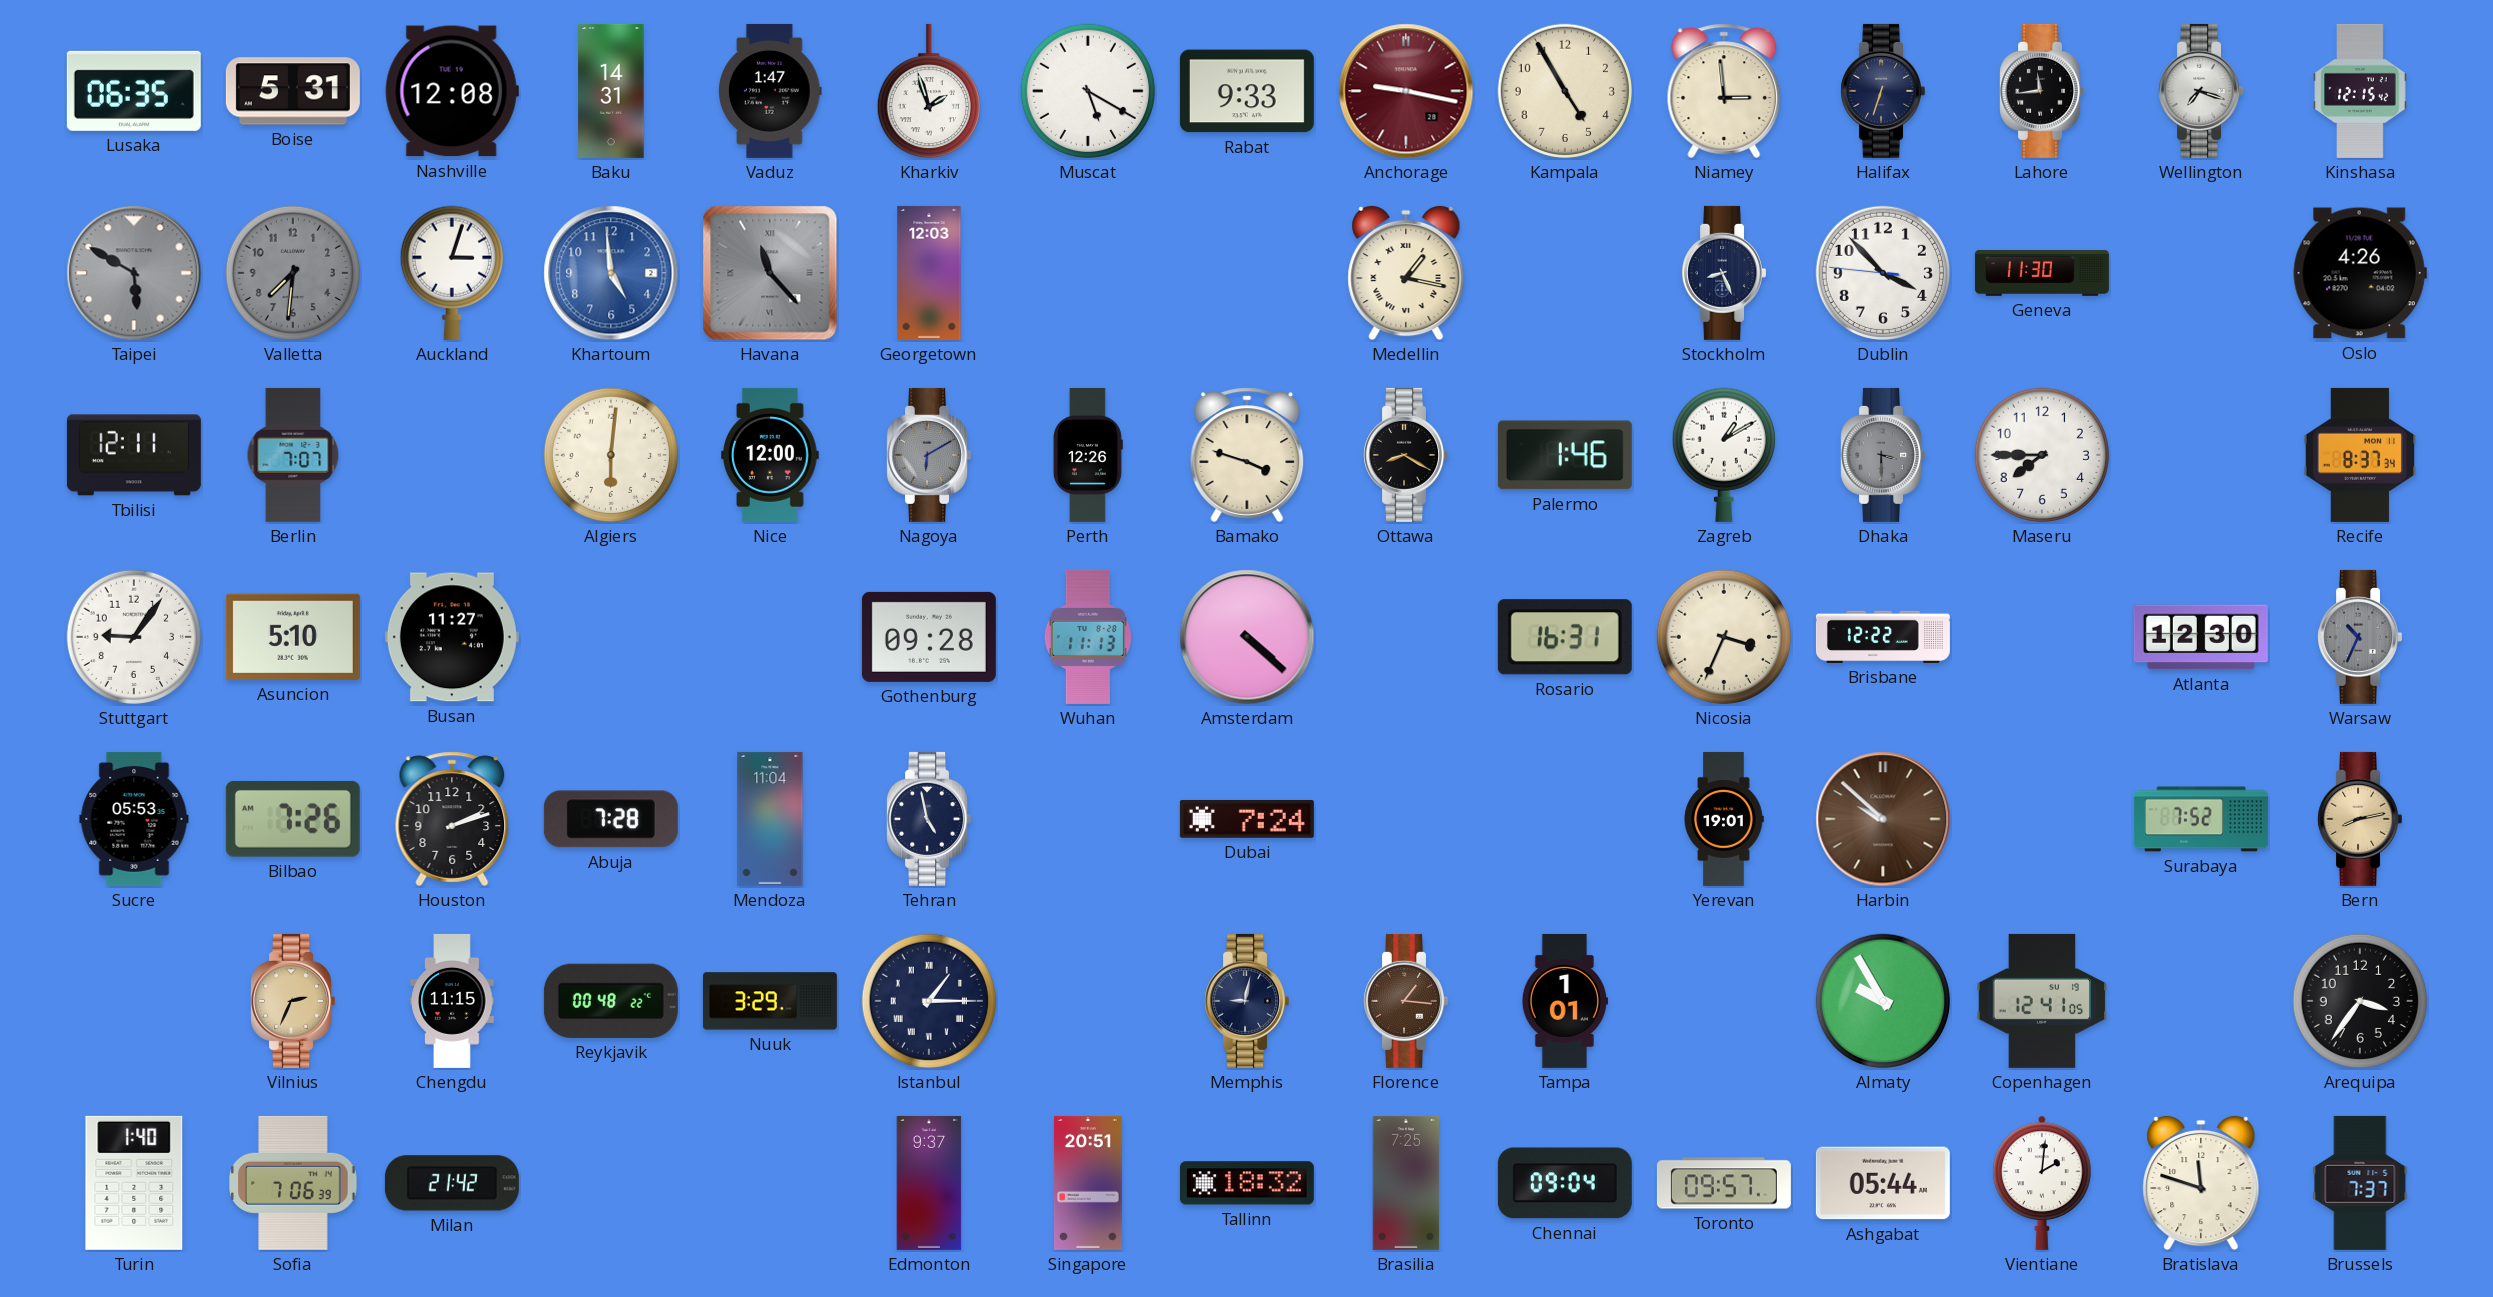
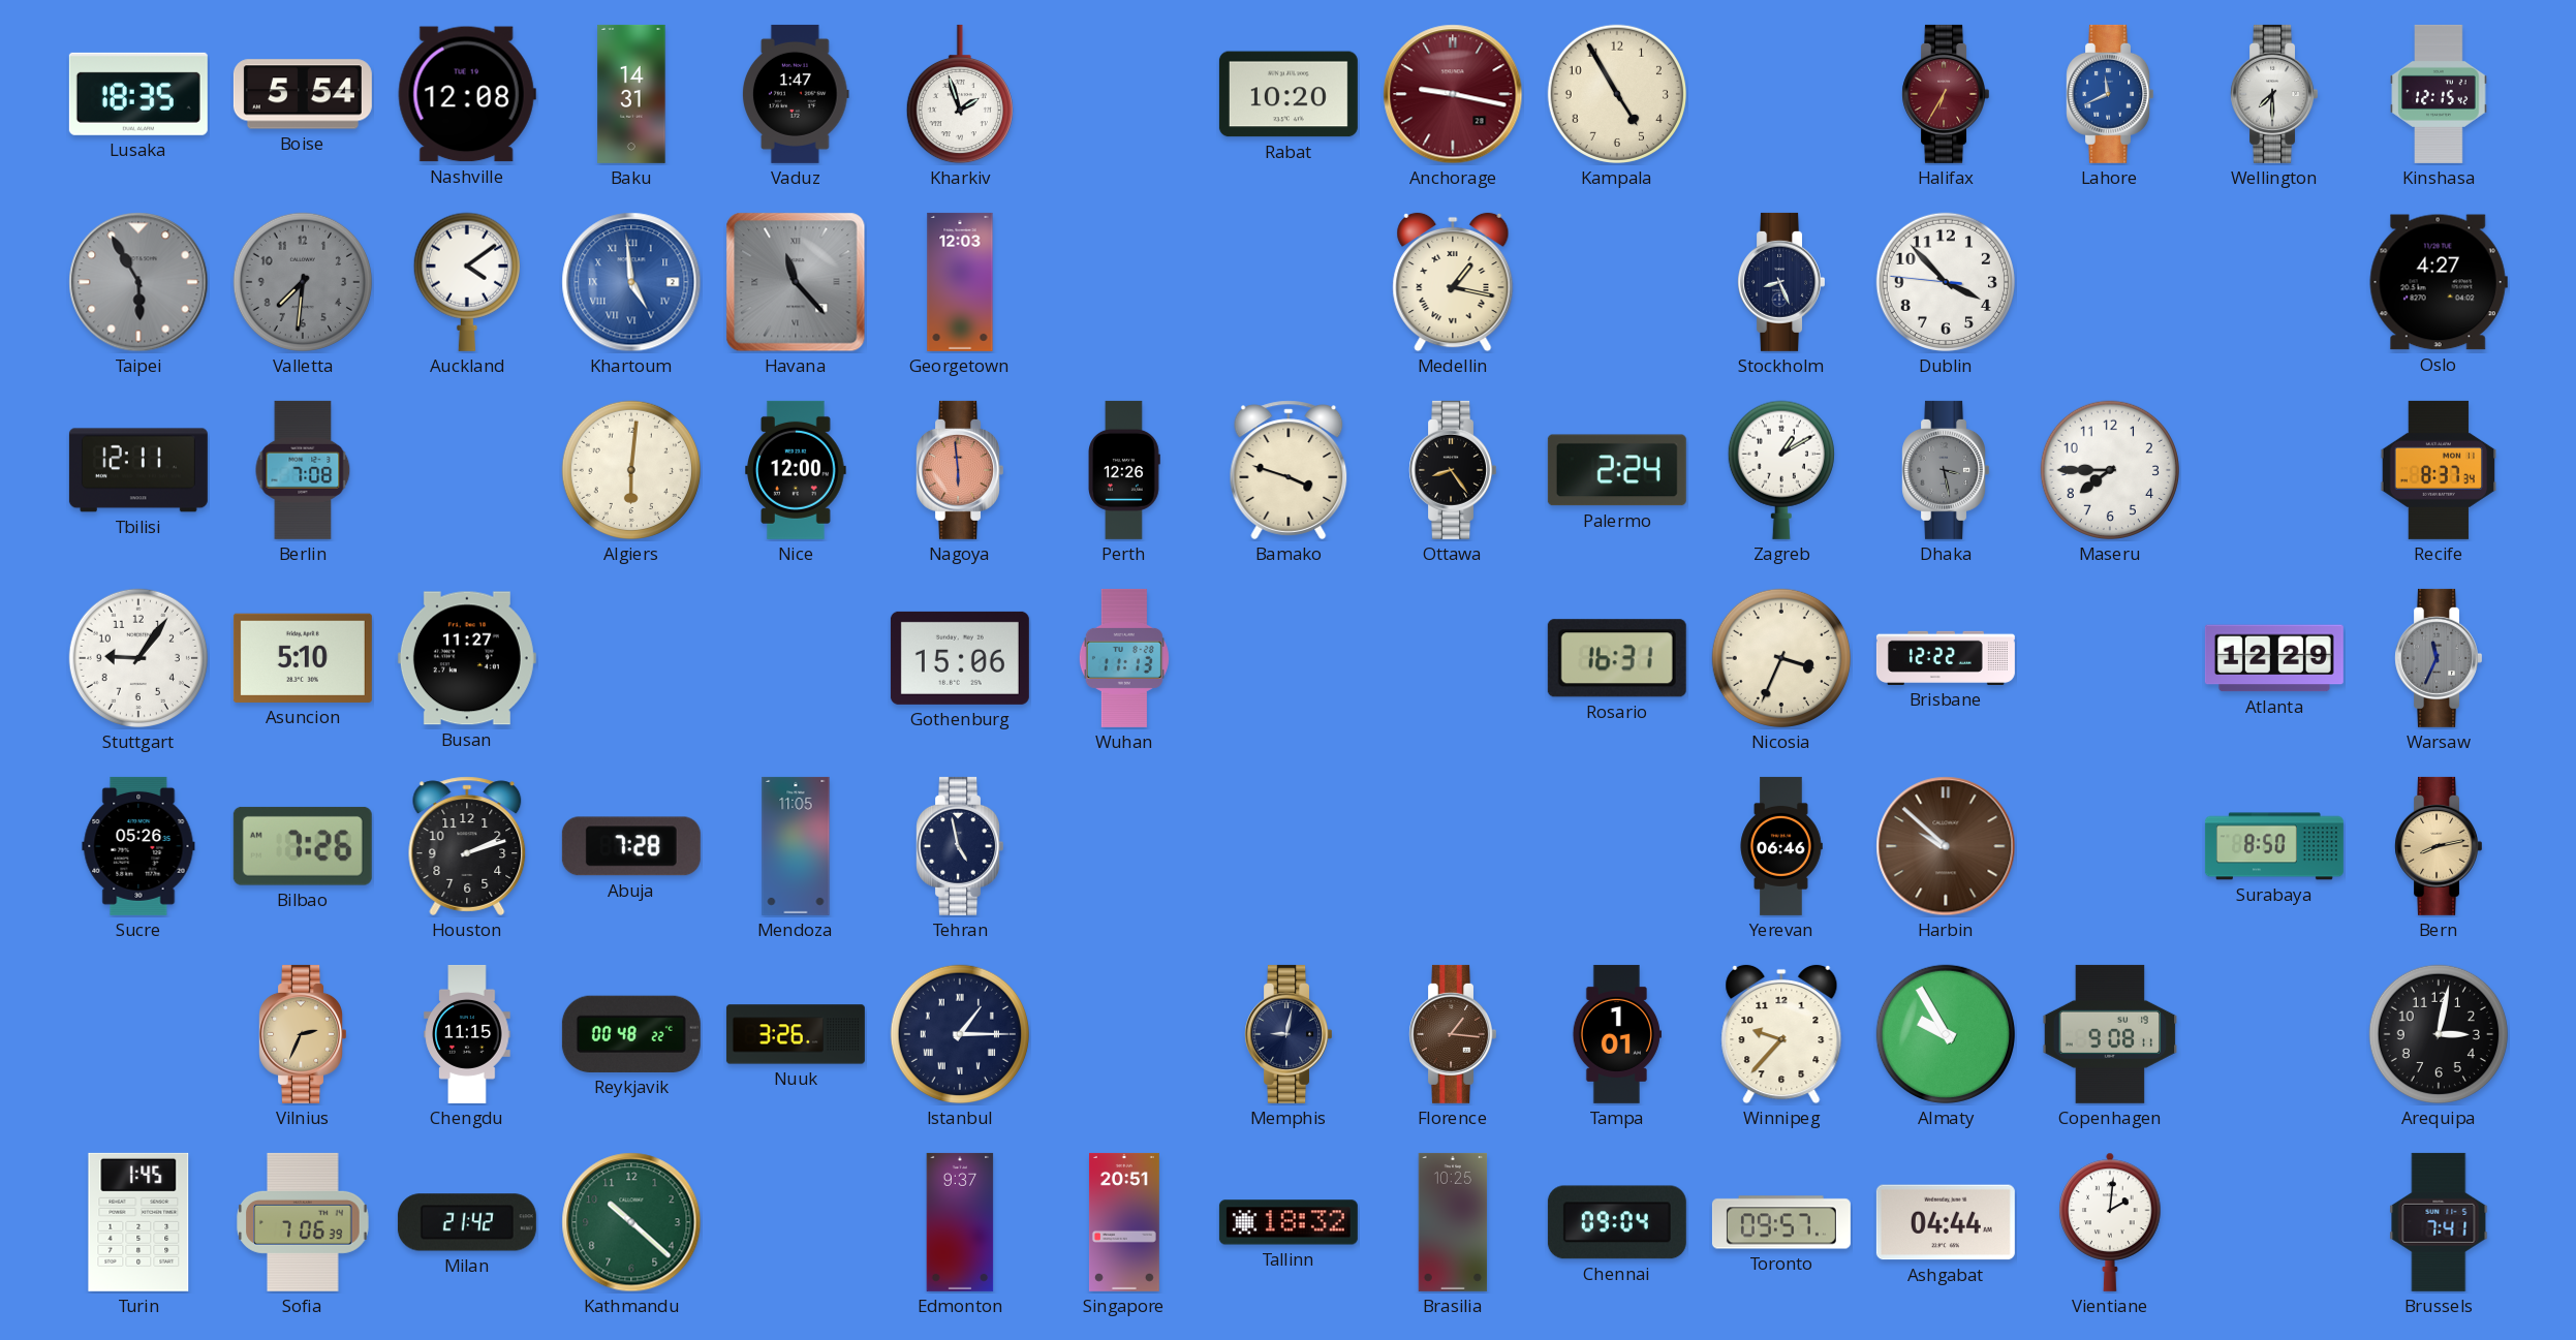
Lusaka: 06:35 -> 18:35 (138, 94)
Boise: 5:31 -> 5:54 (303, 94)
Muscat: 5:20 -> none (1088, 91)
Rabat: 9:33 -> 10:20 (1289, 94)
Niamey: 2:59 -> none (1724, 91)
Halifax: 6:33 -> 6:35 (1945, 94)
Halifax dial: navy -> burgundy (1945, 94)
Lahore: 11:44 -> 11:41 (2109, 94)
Lahore dial: black -> blue (2109, 94)
Wellington: 7:18 -> 7:30 (2273, 94)
Taipei: 5:50 -> 5:55 (138, 282)
Auckland: 3:03 -> 4:09 (467, 282)
Khartoum numerals: Arabic -> Roman (631, 282)
Geneva: 11:30 -> none (2042, 273)
Oslo: 4:26 -> 4:27 (2439, 282)
Berlin: 7:07 -> 7:08 (303, 470)
Nagoya: 6:10 -> 5:59 (959, 470)
Nagoya dial: grey -> salmon (959, 470)
Ottawa: 8:20 -> 8:24 (1452, 470)
Palermo: 1:46 -> 2:24 (1617, 470)
Dhaka: 3:30 -> 3:28 (1945, 470)
Gothenburg: 09:28 -> 15:06 (960, 658)
Amsterdam: 4:22 -> none (1247, 637)
Atlanta: 12:30 -> 12:29 (2274, 658)
Warsaw: 10:34 -> 11:34 (2438, 658)
Sucre: 05:53 -> 05:26 (138, 846)
Mendoza: 11:04 -> 11:05 (796, 846)
Dubai: 7:24 -> none (1247, 819)
Yerevan: 19:01 -> 06:46 (1781, 846)
Surabaya: 7:52 -> 8:50 (2274, 846)
Nuuk: 3:29 -> 3:26 (796, 1034)
Winnipeg: none -> 9:37 (1781, 1034)
Copenhagen: 12:41 -> 9:08 (2110, 1034)
Arequipa: 3:36 -> 3:02 (2439, 1034)
Turin: 1:40 -> 1:45 (138, 1222)
Kathmandu: none -> 10:22 (631, 1222)
Brasilia: 7:25 -> 10:25 (1453, 1222)
Ashgabat: 05:44 -> 04:44 (1946, 1222)
Bratislava: 11:48 -> none (2201, 1183)
Brussels: 7:37 -> 7:41 (2439, 1222)
